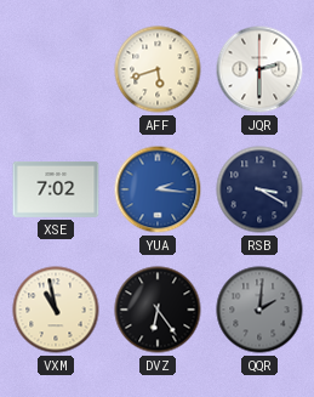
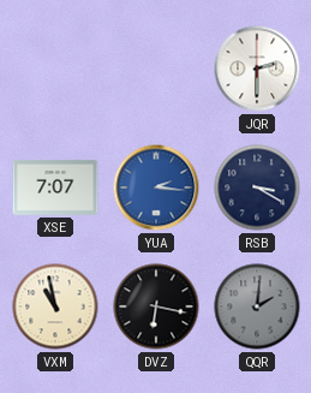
AFF: 5:42 -> none (158, 69)
XSE: 7:02 -> 7:07 (55, 189)
DVZ: 6:24 -> 6:17 (156, 306)
